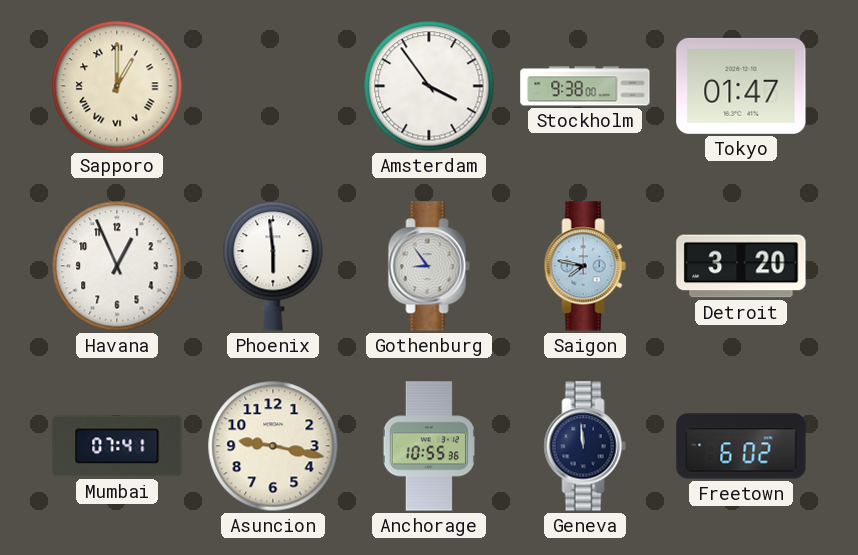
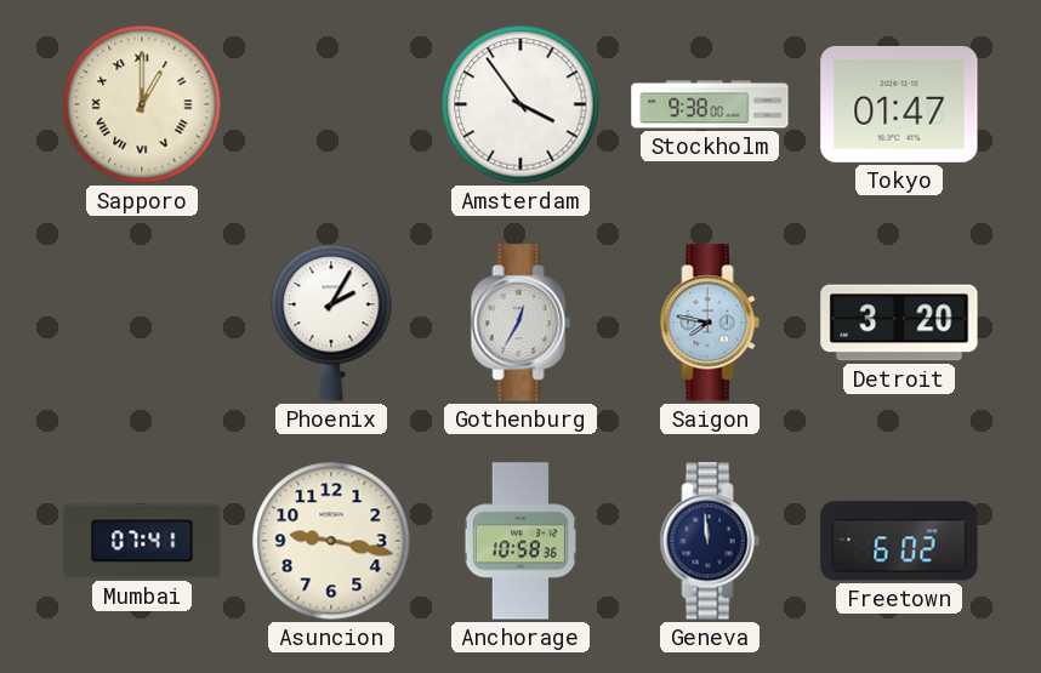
Havana: 12:56 -> none (117, 266)
Phoenix: 5:59 -> 2:05 (331, 323)
Gothenburg: 8:54 -> 12:35 (520, 323)
Anchorage: 10:55 -> 10:58 (520, 541)
